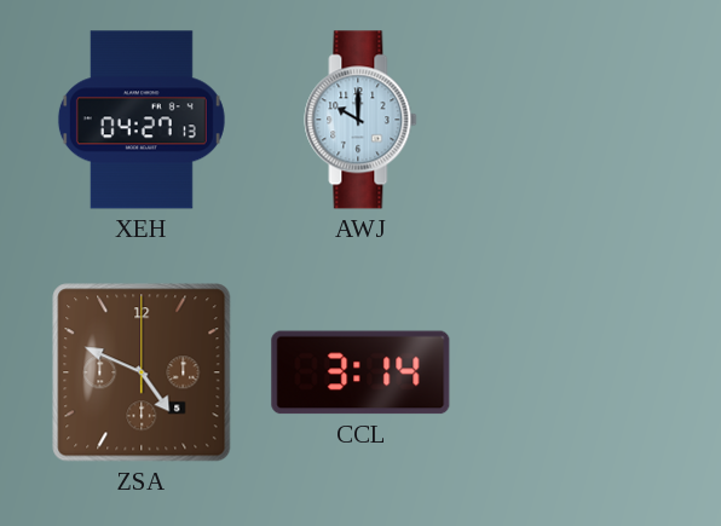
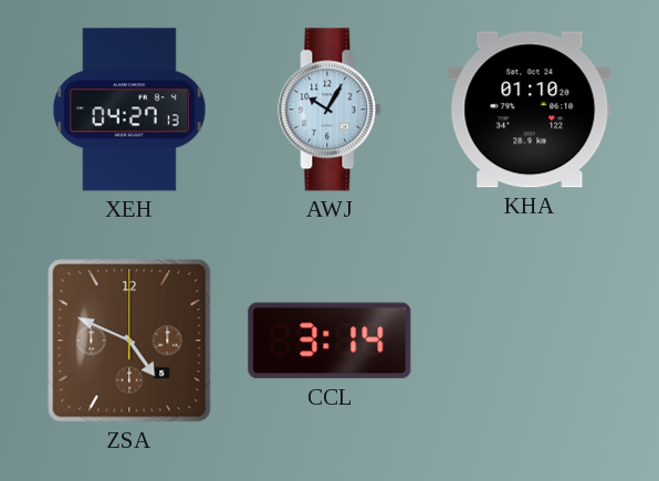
AWJ: 10:00 -> 10:05 (329, 109)
KHA: none -> 01:10 (530, 109)
